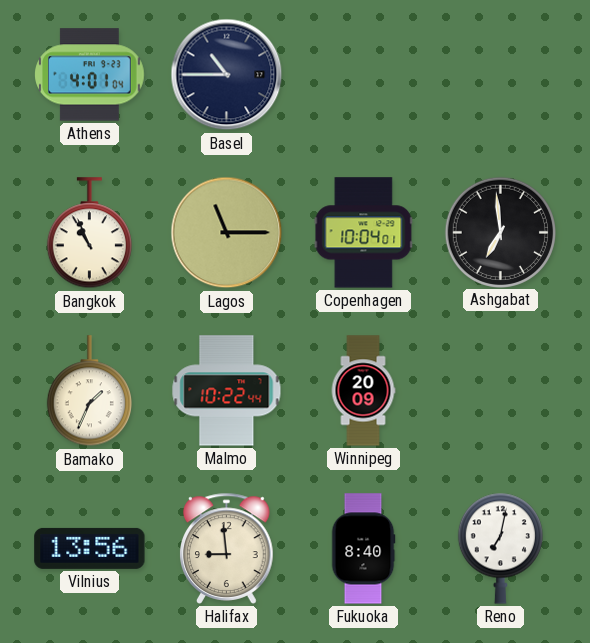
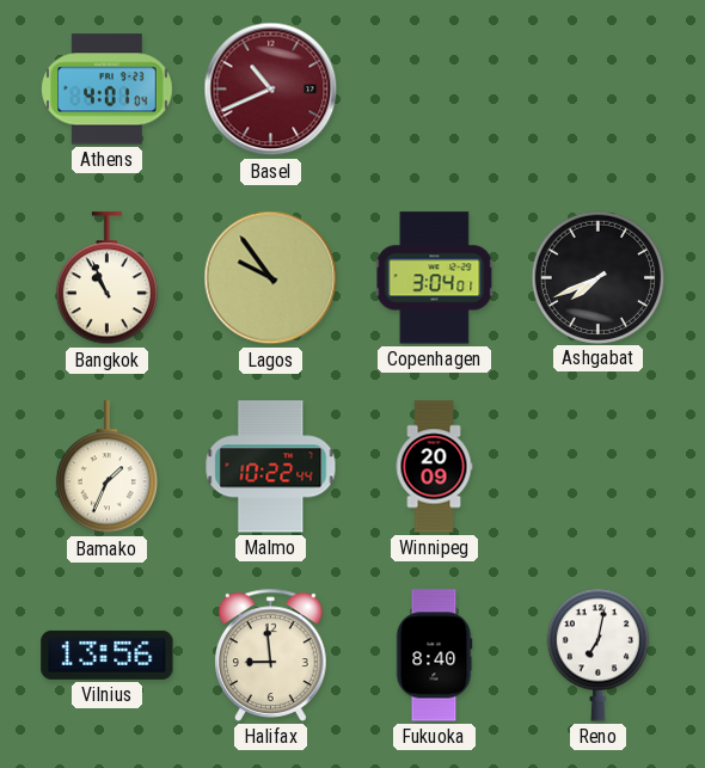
Basel: 10:45 -> 10:41 (271, 90)
Basel dial: navy -> burgundy (271, 90)
Lagos: 11:15 -> 9:54 (271, 278)
Copenhagen: 10:04 -> 3:04 (435, 278)
Ashgabat: 6:59 -> 7:41 (597, 277)
